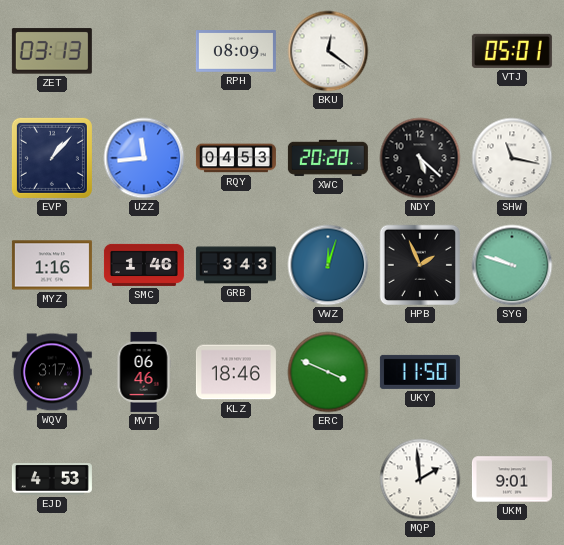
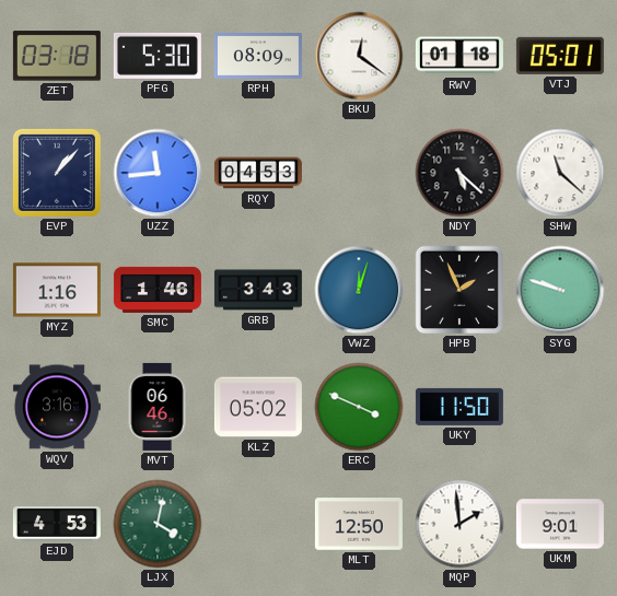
ZET: 03:13 -> 03:18 (57, 56)
PFG: none -> 5:30 (158, 56)
RWV: none -> 01:18 (459, 56)
XWC: 20:20 -> none (328, 158)
SHW: 11:17 -> 11:22 (560, 173)
WQV: 3:17 -> 3:16 (57, 407)
KLZ: 18:46 -> 05:02 (258, 407)
LJX: none -> 4:02 (158, 524)
MLT: none -> 12:50 (359, 524)
